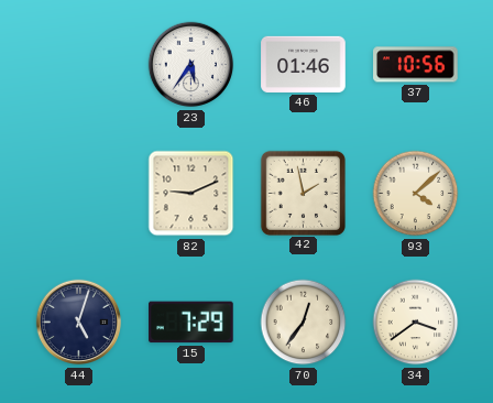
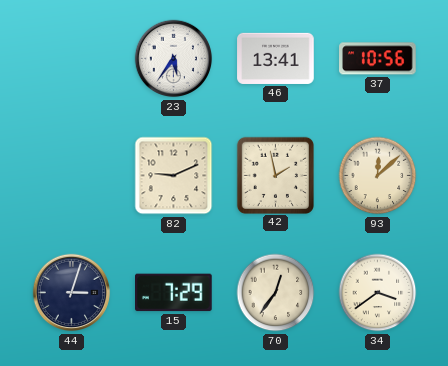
46: 01:46 -> 13:41 (276, 58)
93: 4:08 -> 12:08 (378, 176)
44: 5:03 -> 3:03 (72, 293)
